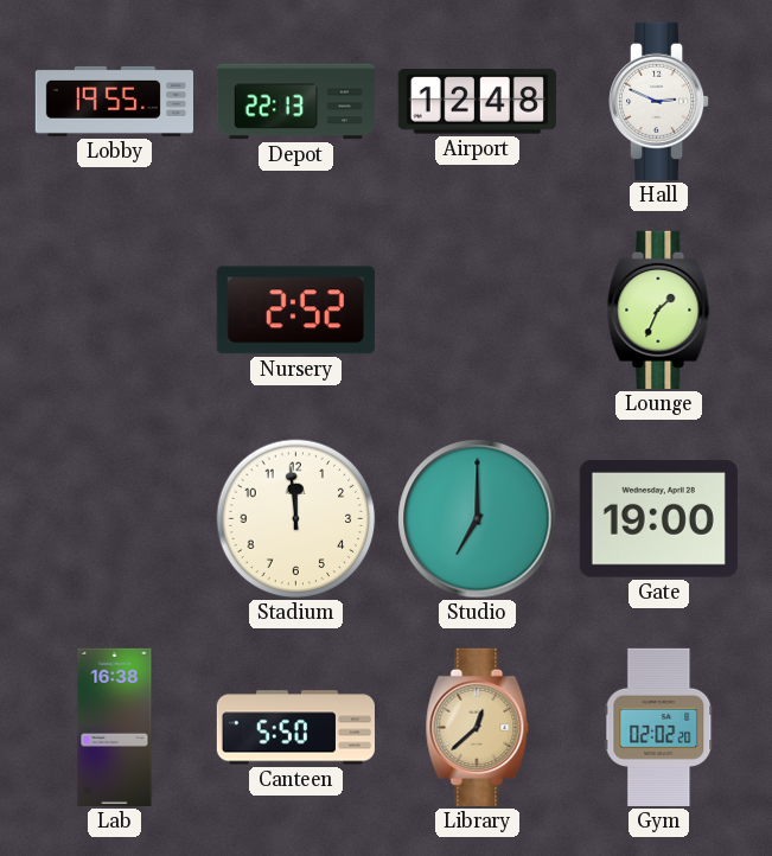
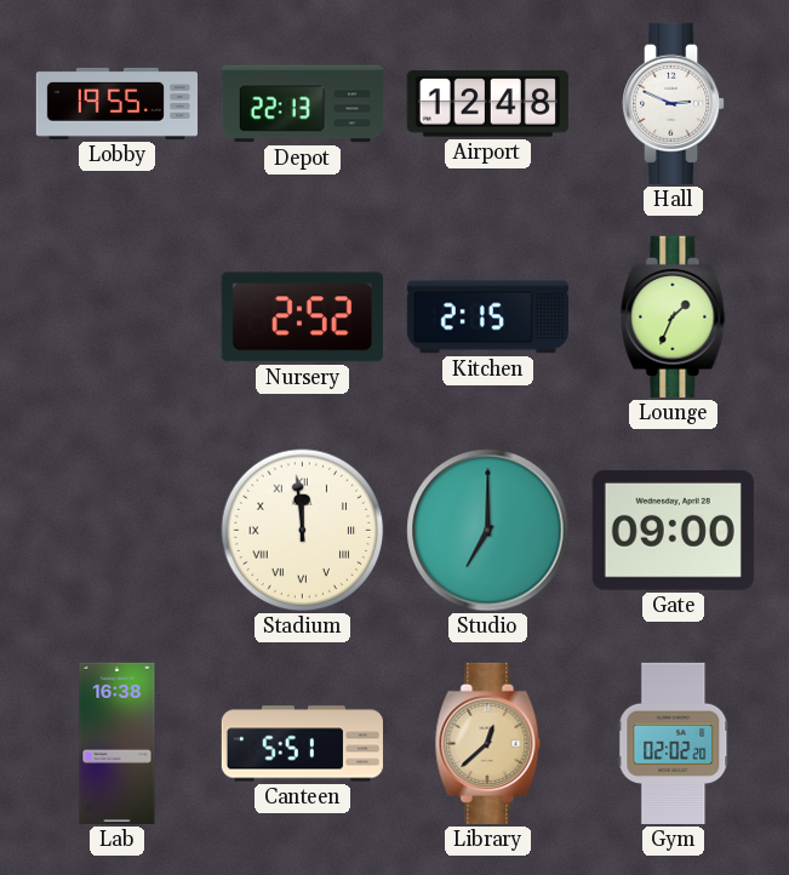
Kitchen: none -> 2:15 (487, 318)
Stadium numerals: Arabic -> Roman (303, 531)
Gate: 19:00 -> 09:00 (673, 530)
Canteen: 5:50 -> 5:51 (302, 744)
